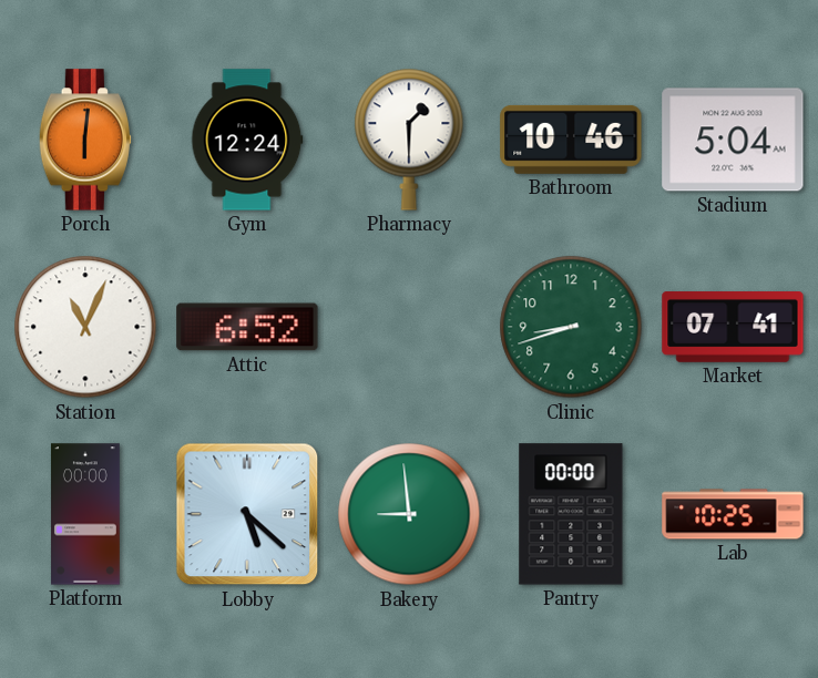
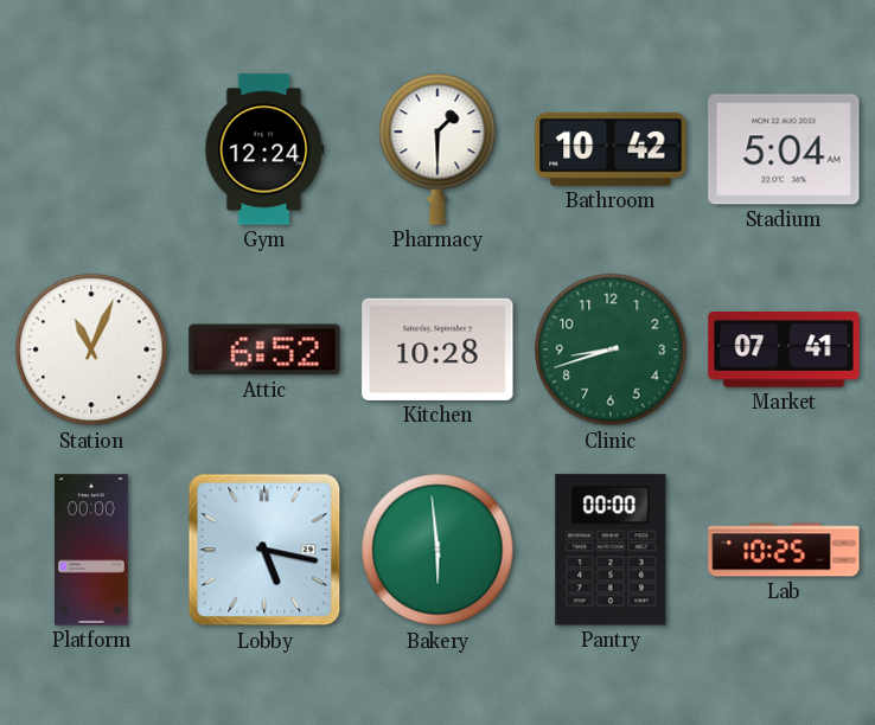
Porch: 6:01 -> none (84, 140)
Bathroom: 10:46 -> 10:42 (611, 149)
Kitchen: none -> 10:28 (437, 349)
Lobby: 5:22 -> 5:17 (264, 550)
Bakery: 8:59 -> 5:59 (437, 550)
